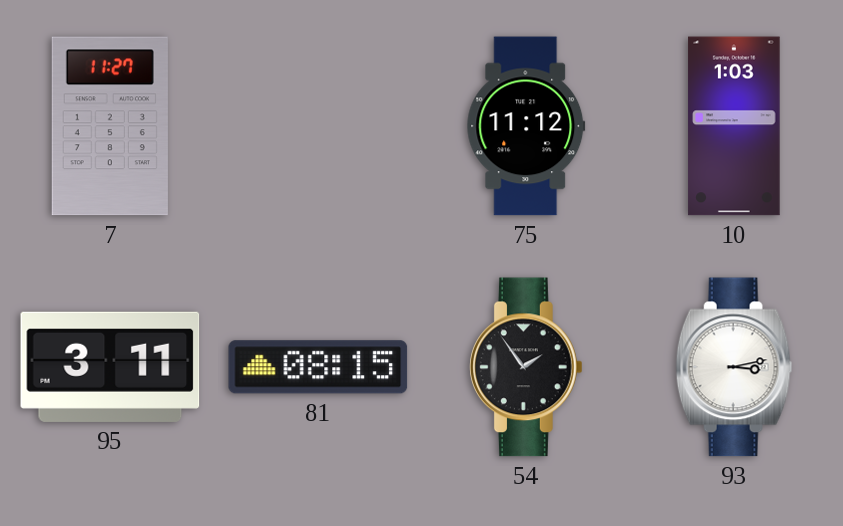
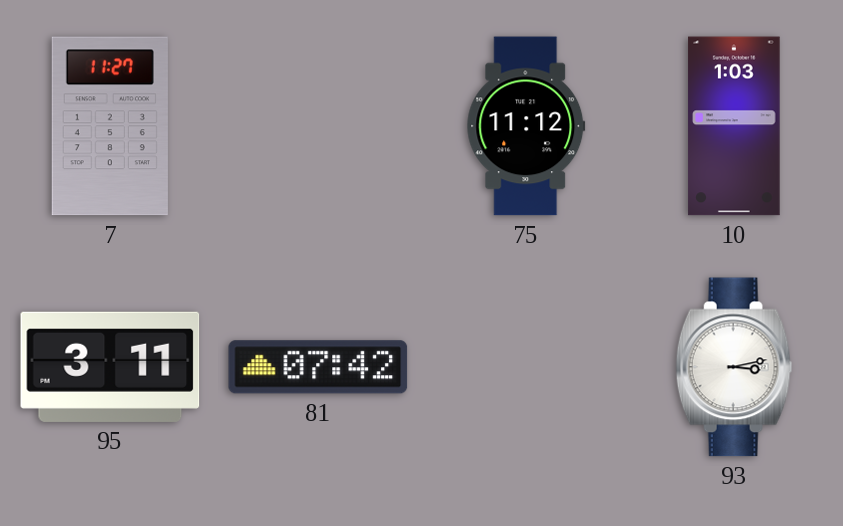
81: 08:15 -> 07:42 (318, 367)
54: 1:54 -> none (527, 367)
